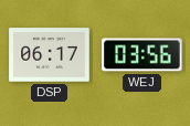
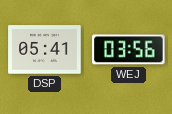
DSP: 06:17 -> 05:41 (45, 50)
